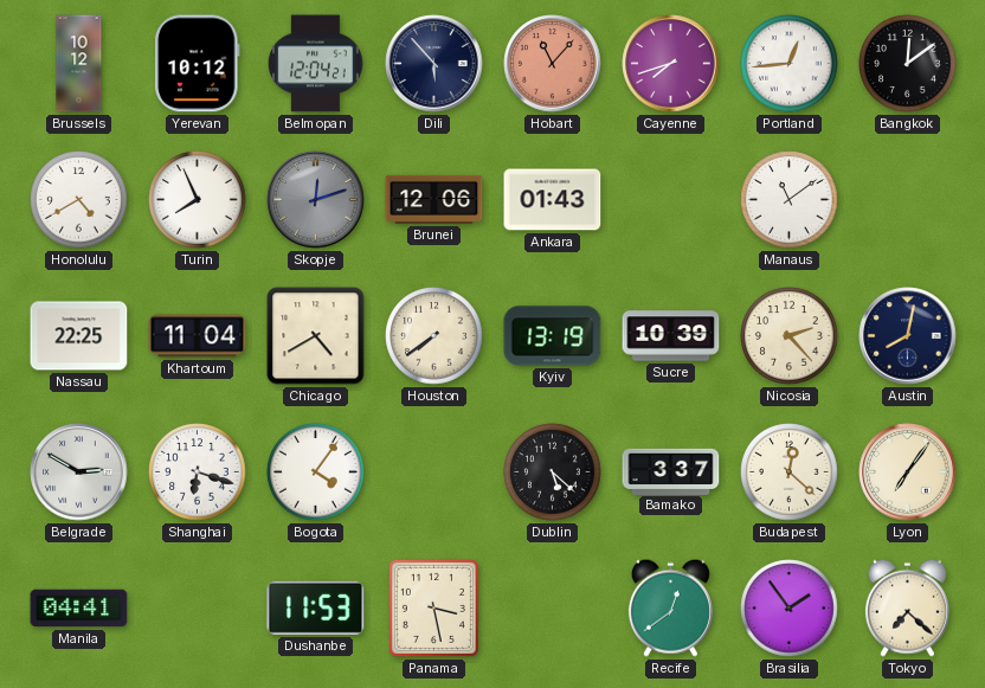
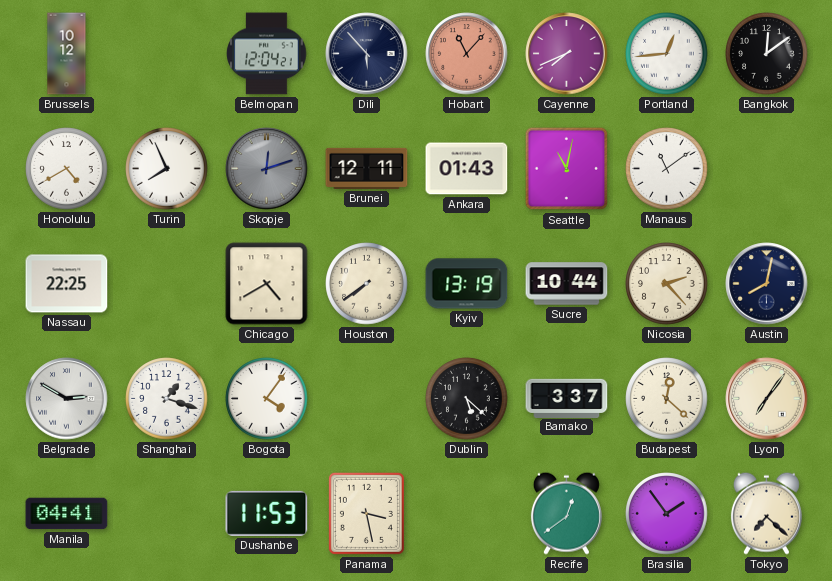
Yerevan: 10:12 -> none (198, 64)
Cayenne: 7:42 -> 7:41 (567, 54)
Brunei: 12:06 -> 12:11 (367, 168)
Seattle: none -> 11:02 (567, 169)
Khartoum: 11:04 -> none (198, 336)
Sucre: 10:39 -> 10:44 (567, 284)
Shanghai: 6:18 -> 1:18 (167, 399)
